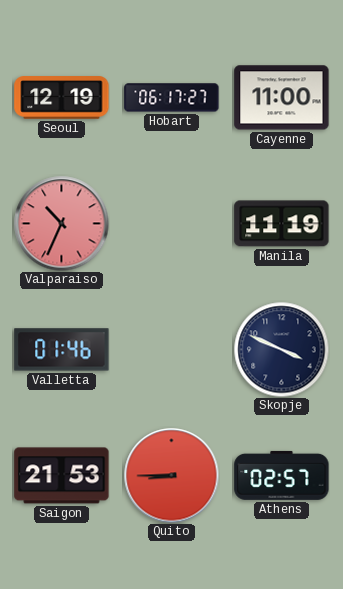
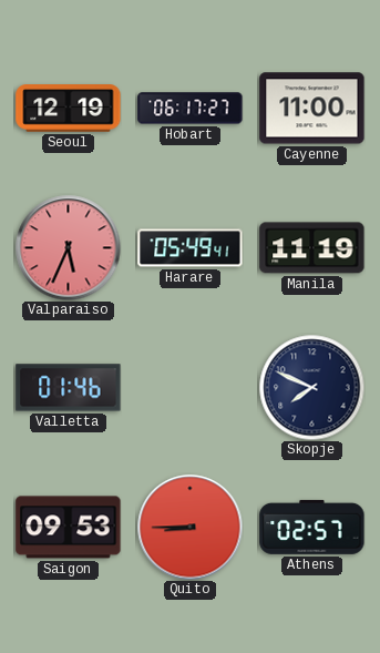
Valparaiso: 10:34 -> 5:34 (68, 247)
Harare: none -> 05:49 (191, 248)
Skopje: 3:49 -> 7:49 (311, 387)
Saigon: 21:53 -> 09:53 (69, 528)
